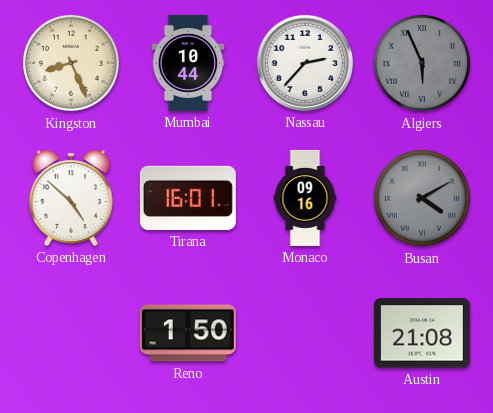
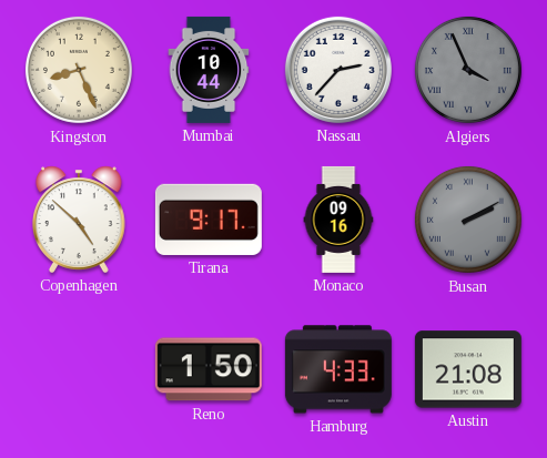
Algiers: 5:56 -> 3:56 (468, 70)
Tirana: 16:01 -> 9:17 (209, 220)
Busan: 4:10 -> 2:10 (468, 220)
Hamburg: none -> 4:33 (338, 369)
